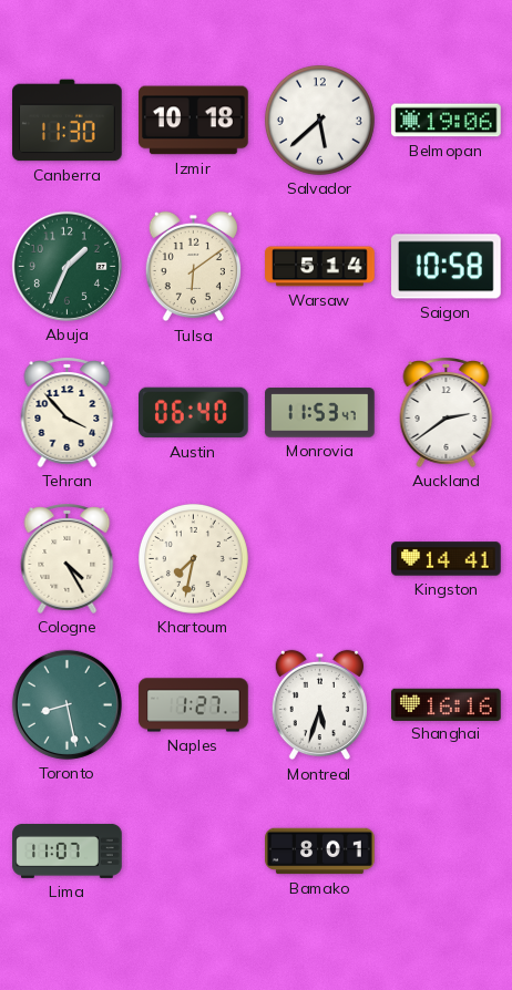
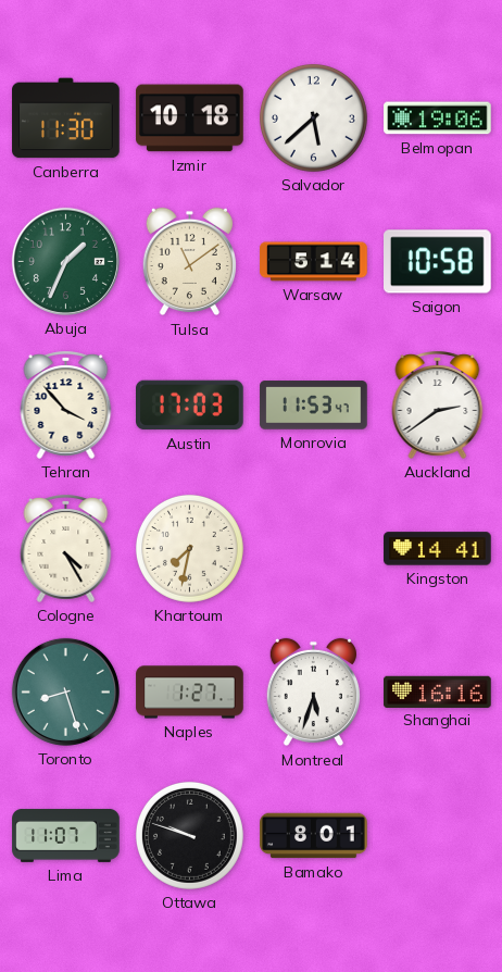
Tulsa: 6:09 -> 11:09 (189, 262)
Austin: 06:40 -> 17:03 (190, 406)
Toronto: 8:28 -> 8:27 (65, 691)
Ottawa: none -> 9:48 (189, 835)
